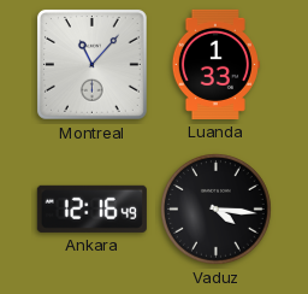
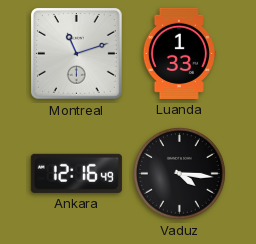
Montreal: 11:07 -> 11:12 (76, 53)
